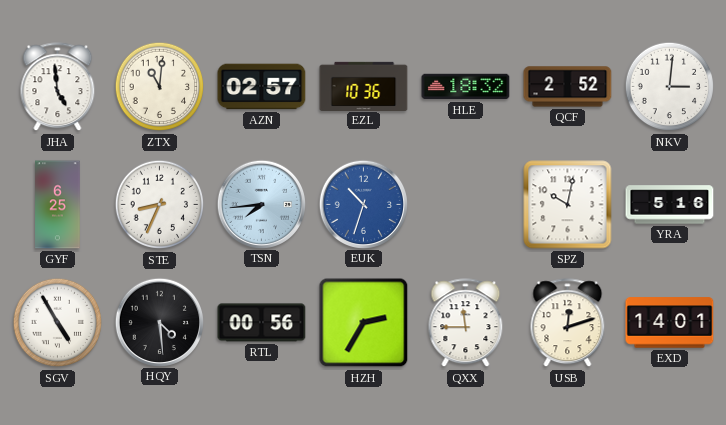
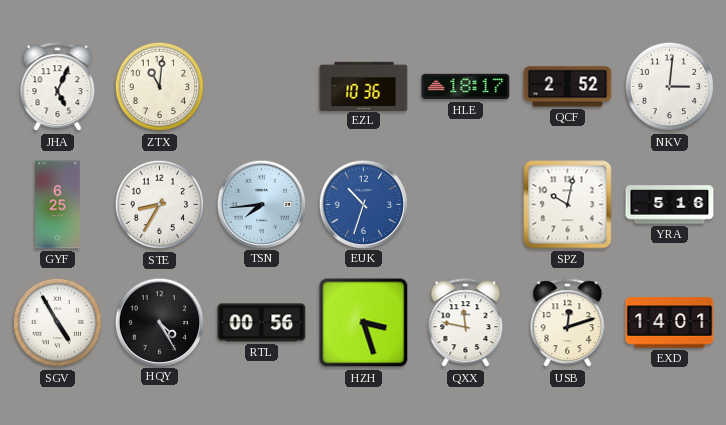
JHA: 4:59 -> 5:04 (58, 87)
AZN: 02:57 -> none (262, 87)
HLE: 18:32 -> 18:17 (466, 87)
STE: 8:34 -> 8:35 (160, 205)
HQY: 4:29 -> 4:25 (159, 322)
HZH: 2:35 -> 3:27 (364, 323)
QXX: 11:45 -> 11:47 (466, 323)
